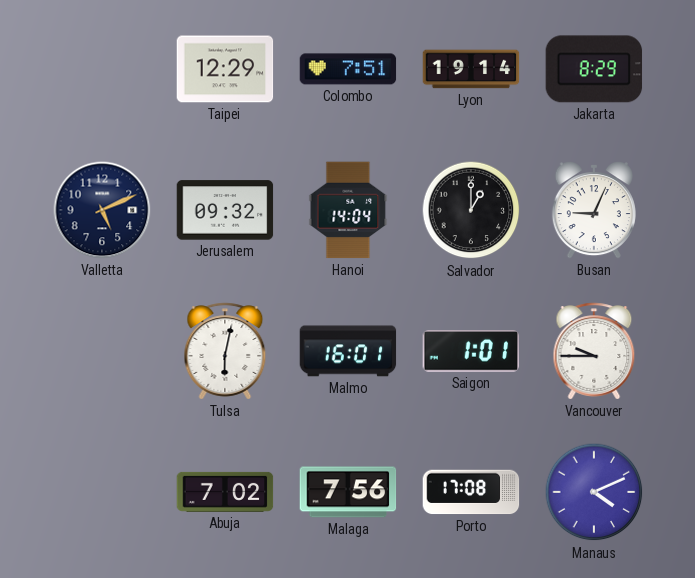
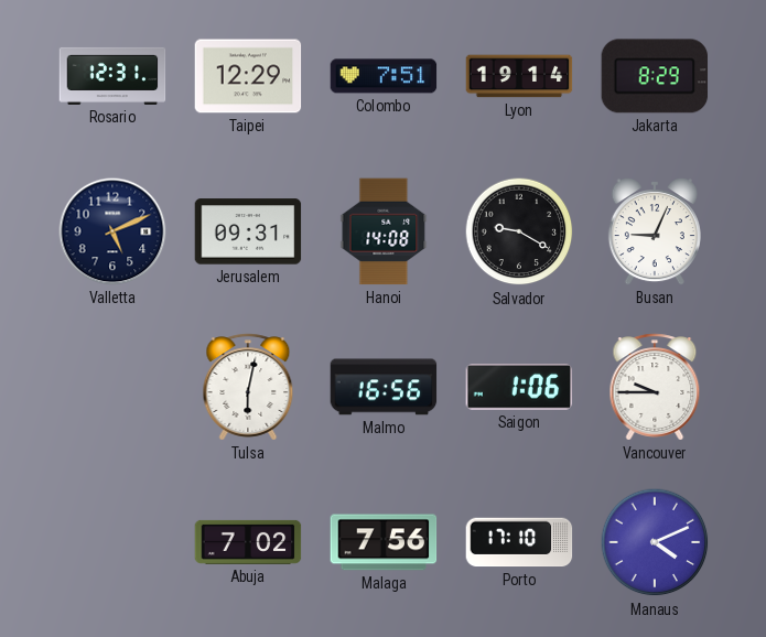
Rosario: none -> 12:31 (112, 76)
Jerusalem: 09:32 -> 09:31 (248, 231)
Hanoi: 14:04 -> 14:08 (384, 231)
Salvador: 1:00 -> 9:20 (519, 231)
Malmo: 16:01 -> 16:56 (384, 387)
Saigon: 1:01 -> 1:06 (519, 388)
Porto: 17:08 -> 17:10 (519, 542)
